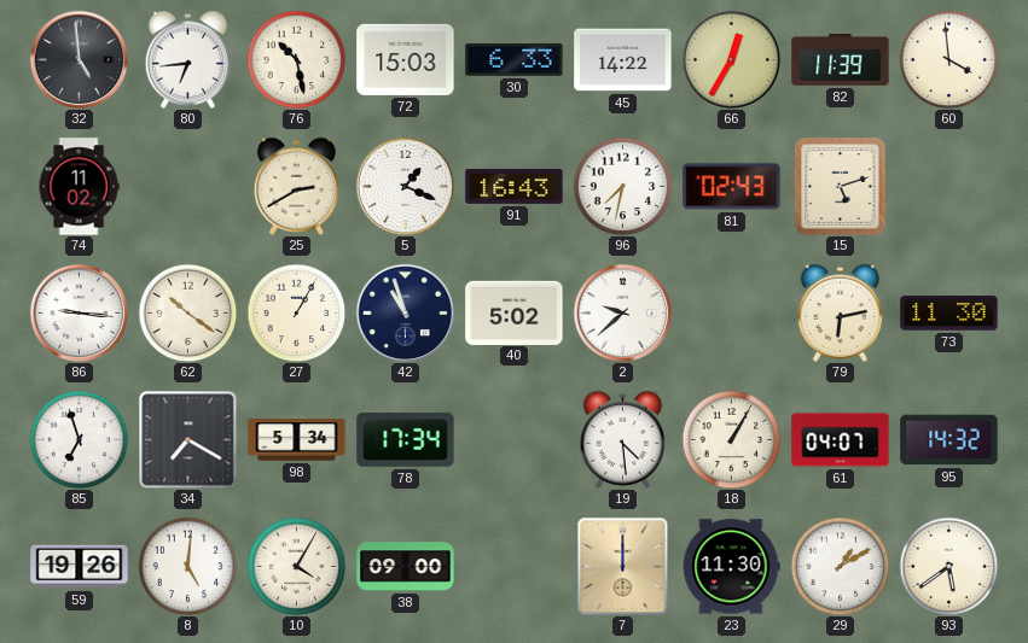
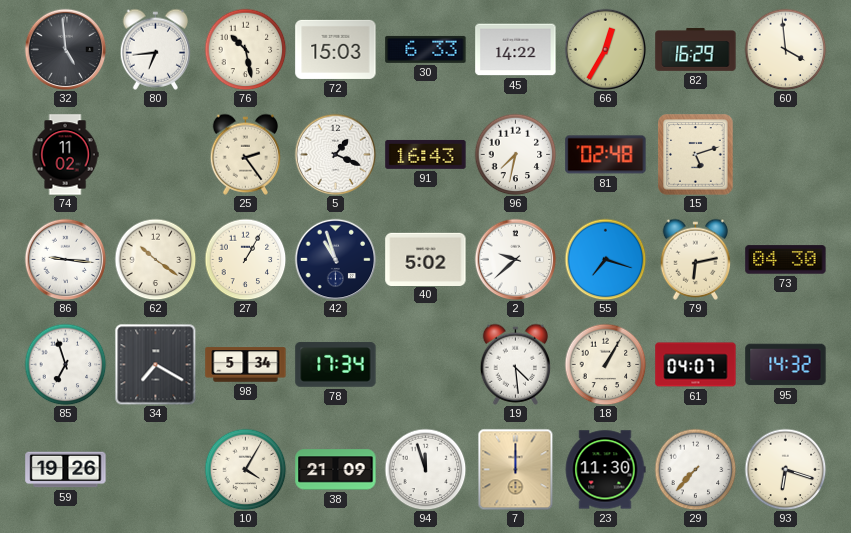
82: 11:39 -> 16:29 (696, 50)
25: 2:40 -> 2:24 (246, 154)
81: 02:43 -> 02:48 (606, 155)
55: none -> 7:18 (605, 259)
73: 11:30 -> 04:30 (786, 260)
8: 5:01 -> none (187, 566)
38: 09:00 -> 21:09 (336, 470)
94: none -> 11:57 (425, 469)
29: 1:10 -> 7:37 (695, 469)
93: 5:39 -> 6:18 (785, 469)
